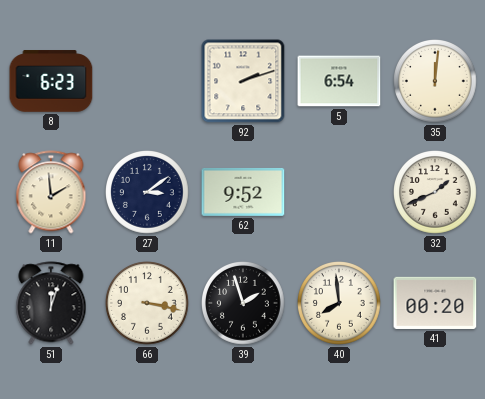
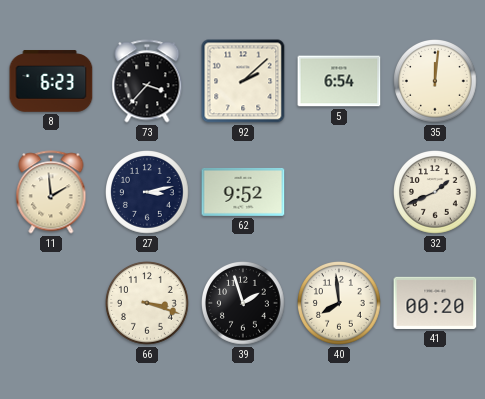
73: none -> 3:37 (147, 81)
92: 2:12 -> 2:08 (243, 81)
27: 3:09 -> 3:13 (148, 193)
51: 12:03 -> none (51, 303)
66: 3:17 -> 3:18 (148, 304)
